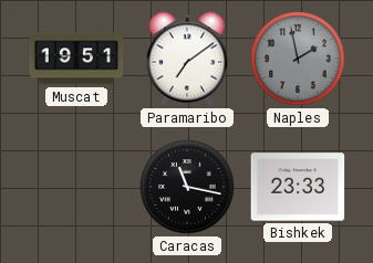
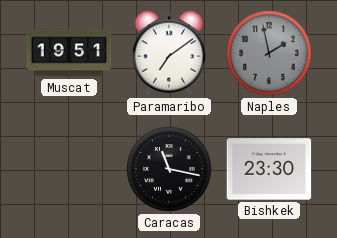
Bishkek: 23:33 -> 23:30 (269, 169)
